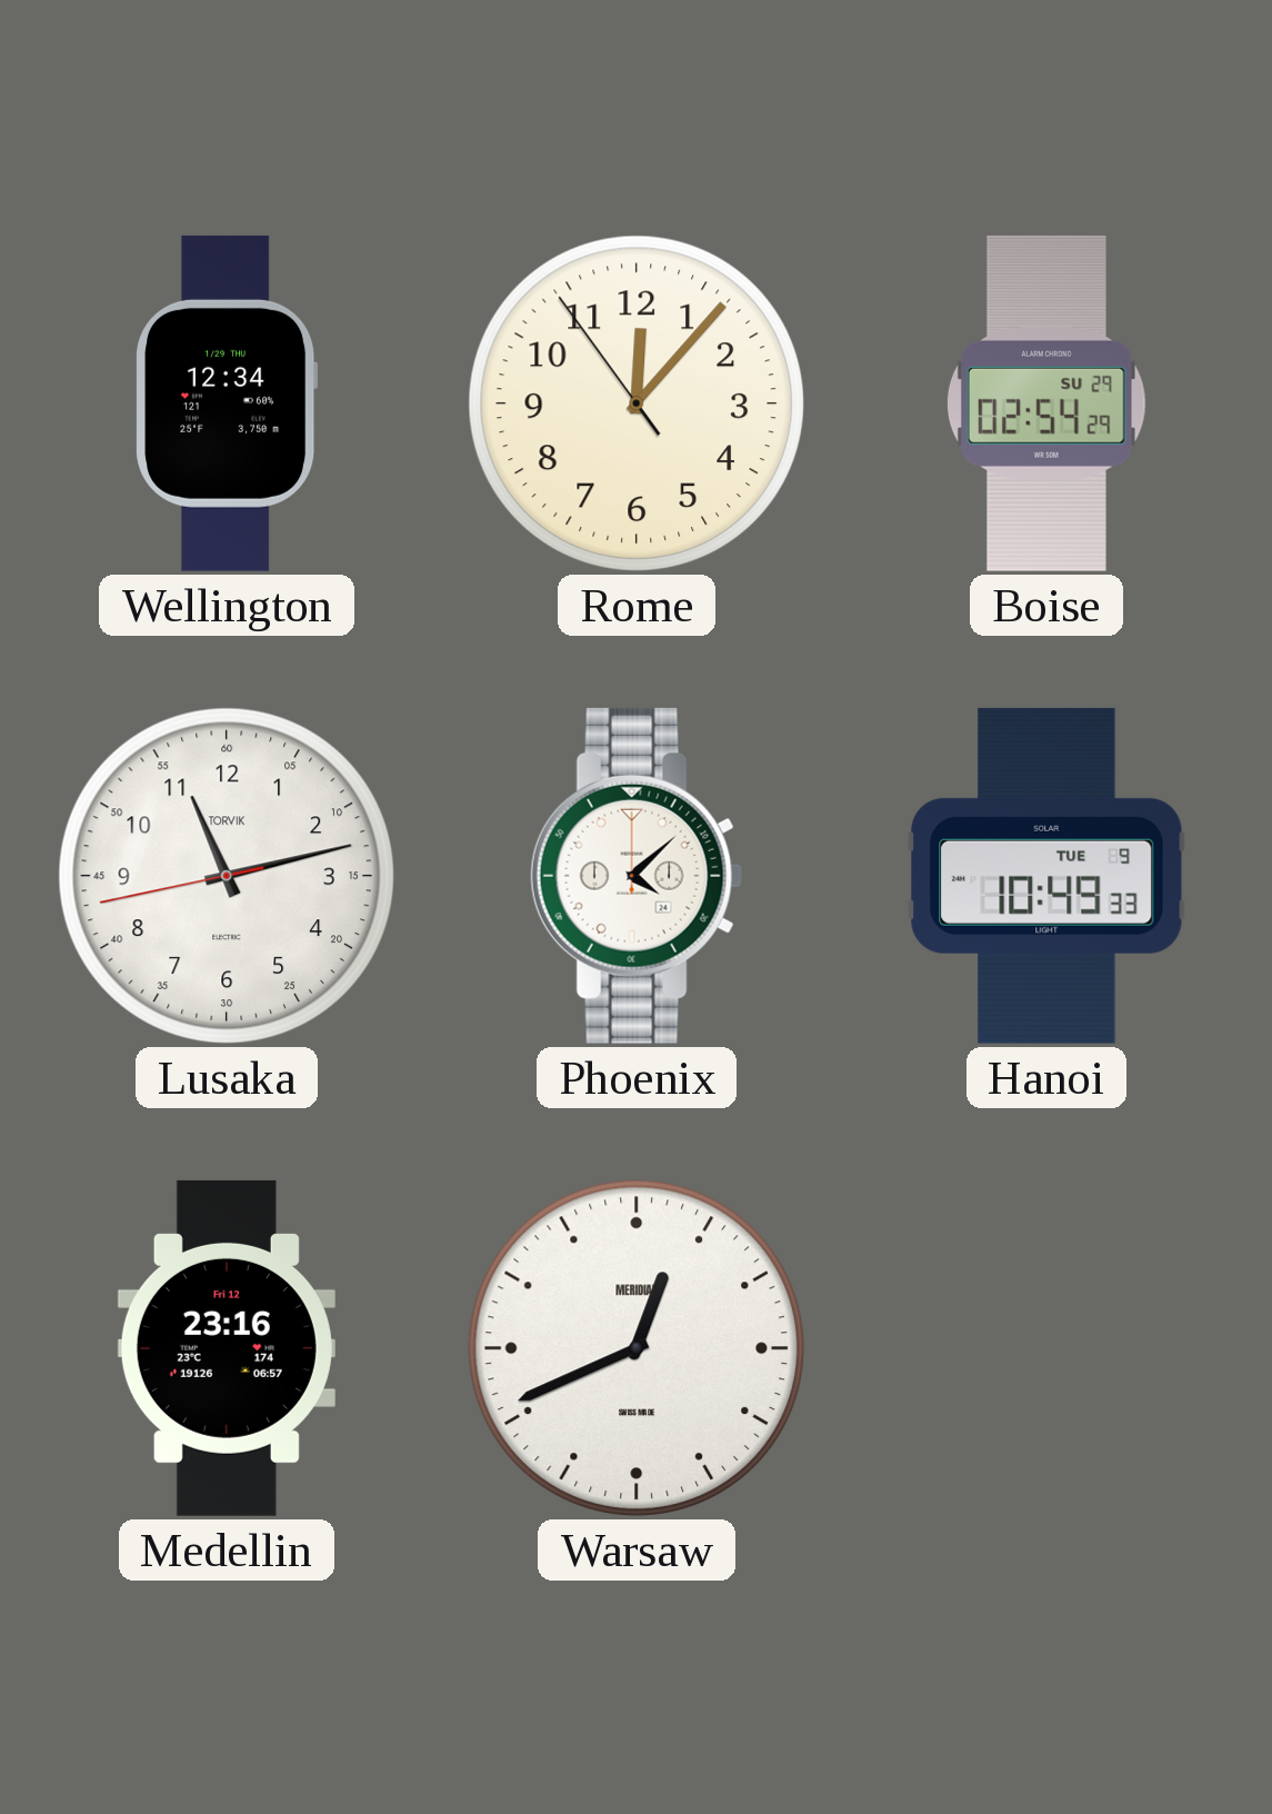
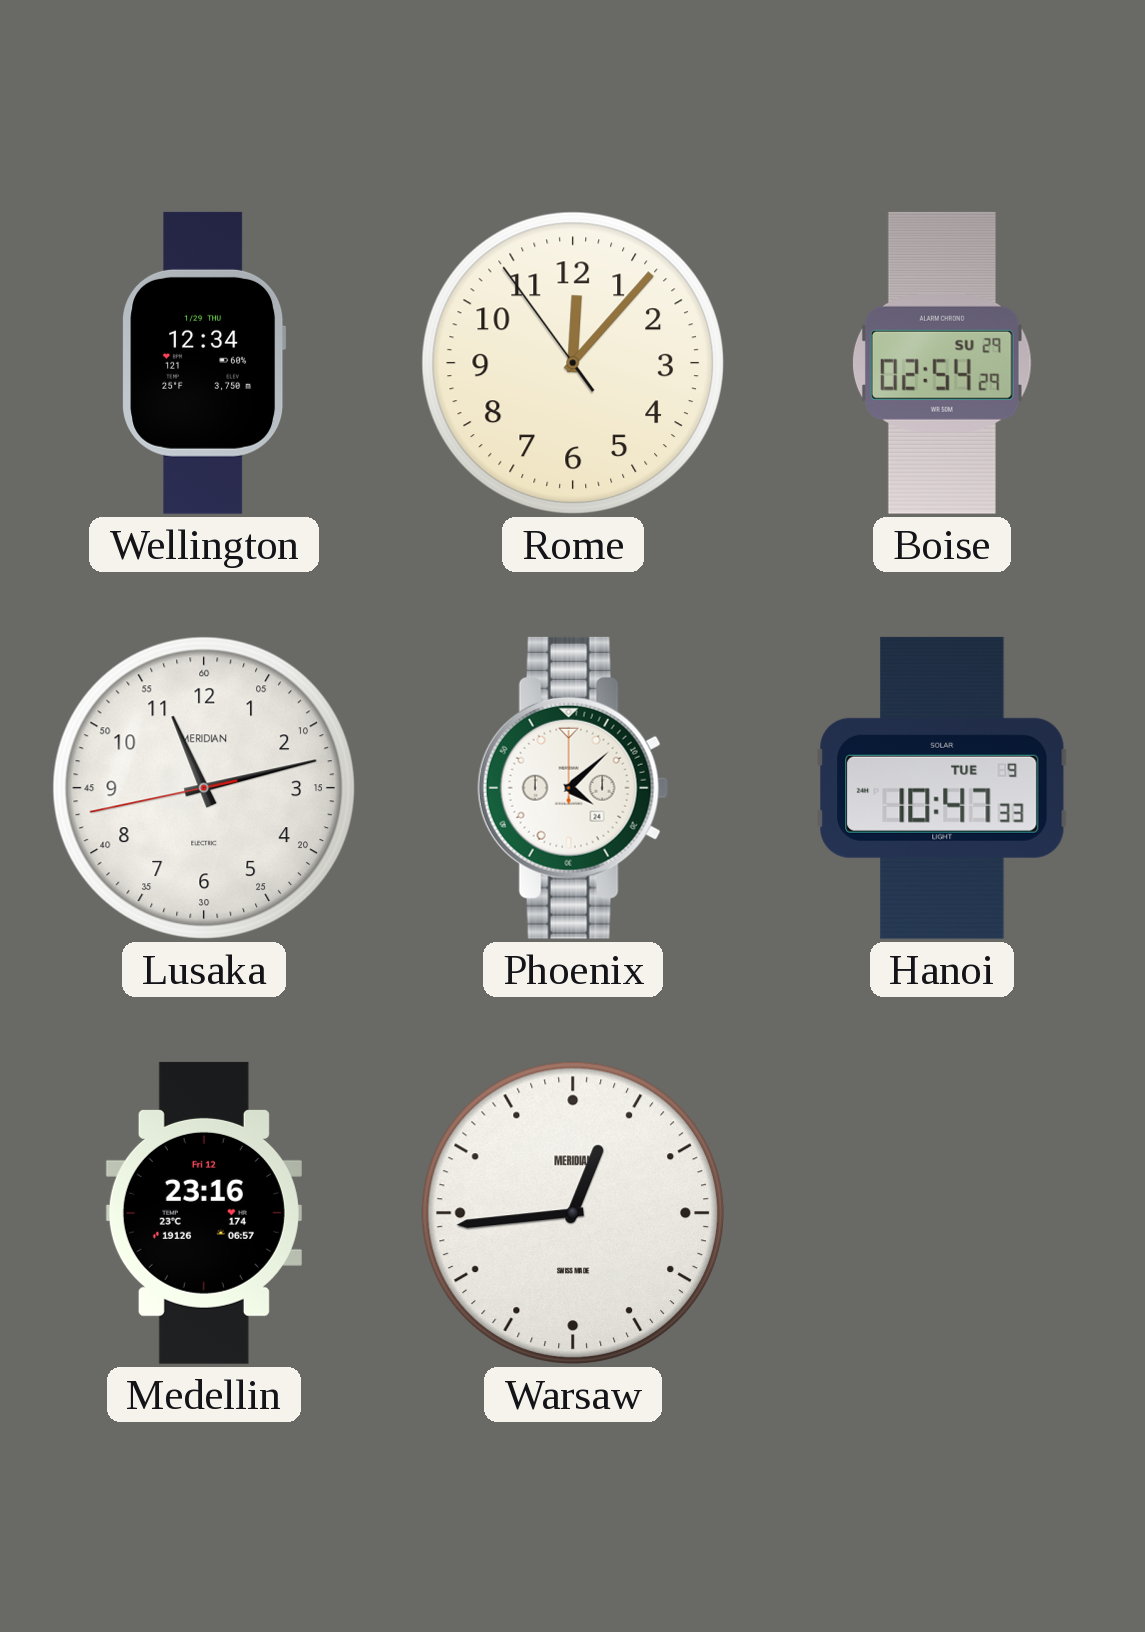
Lusaka brand: TORVIK -> MERIDIAN (204, 788)
Hanoi: 10:49 -> 10:47 (942, 788)
Warsaw: 12:41 -> 12:44 (573, 1213)
